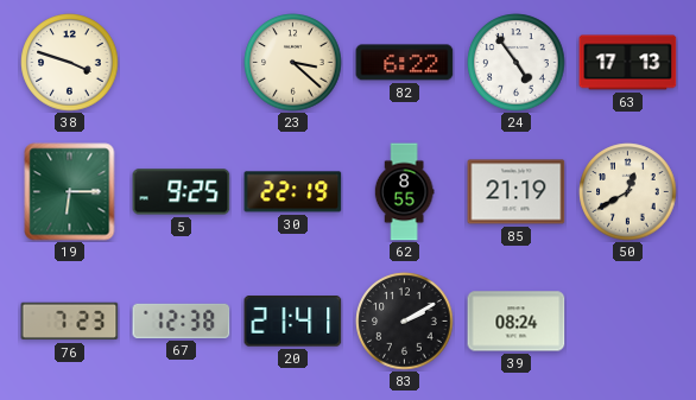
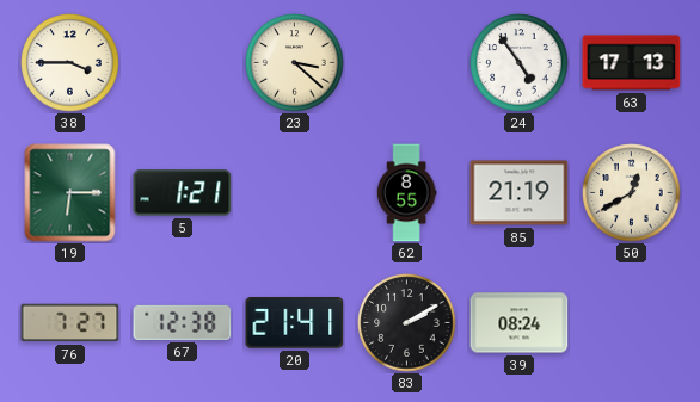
38: 3:48 -> 3:45 (70, 63)
82: 6:22 -> none (405, 63)
5: 9:25 -> 1:21 (183, 193)
30: 22:19 -> none (293, 192)
76: 7:23 -> 7:27 (70, 323)
